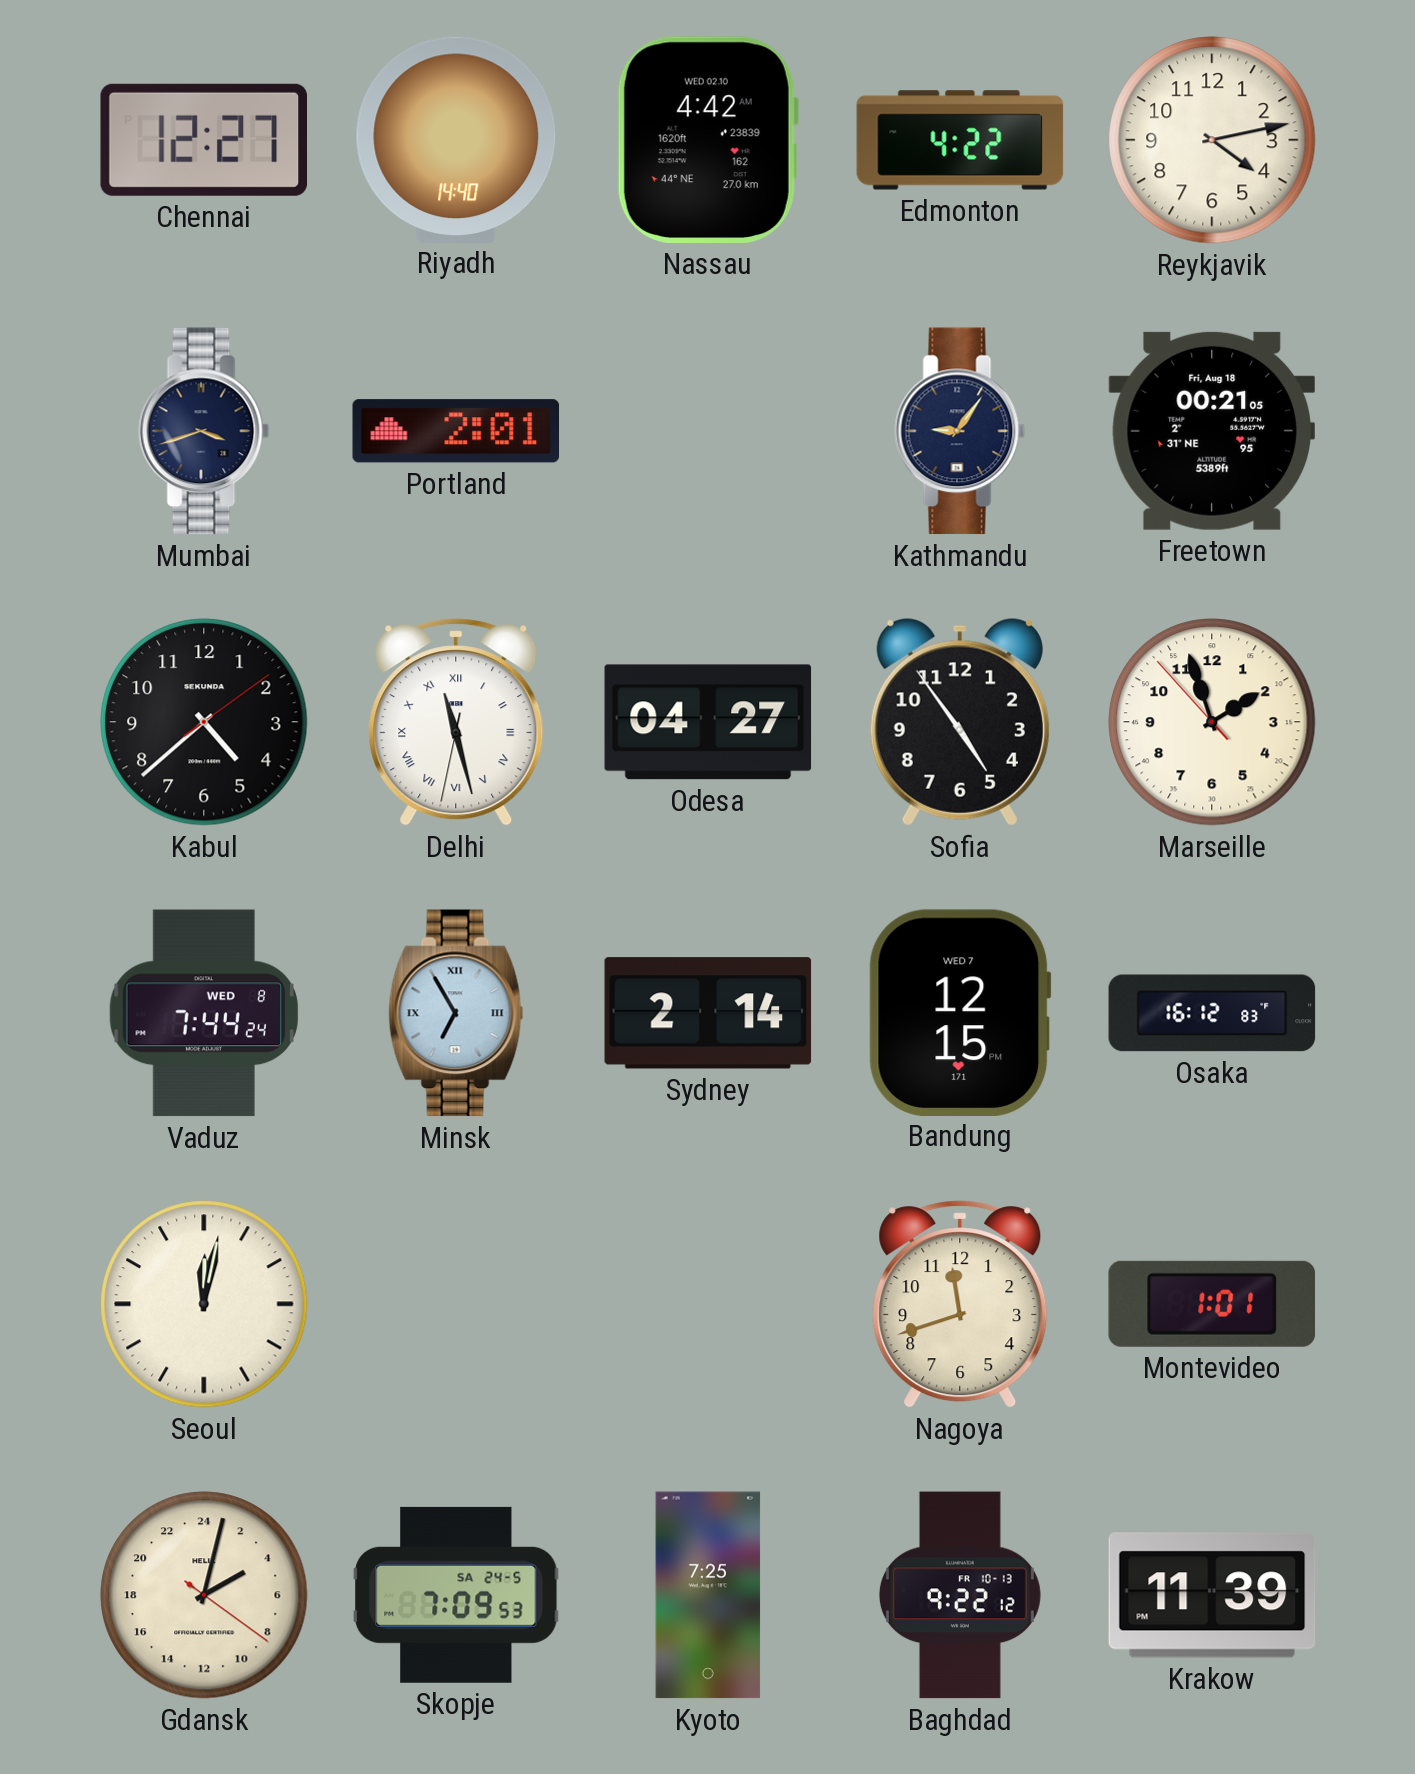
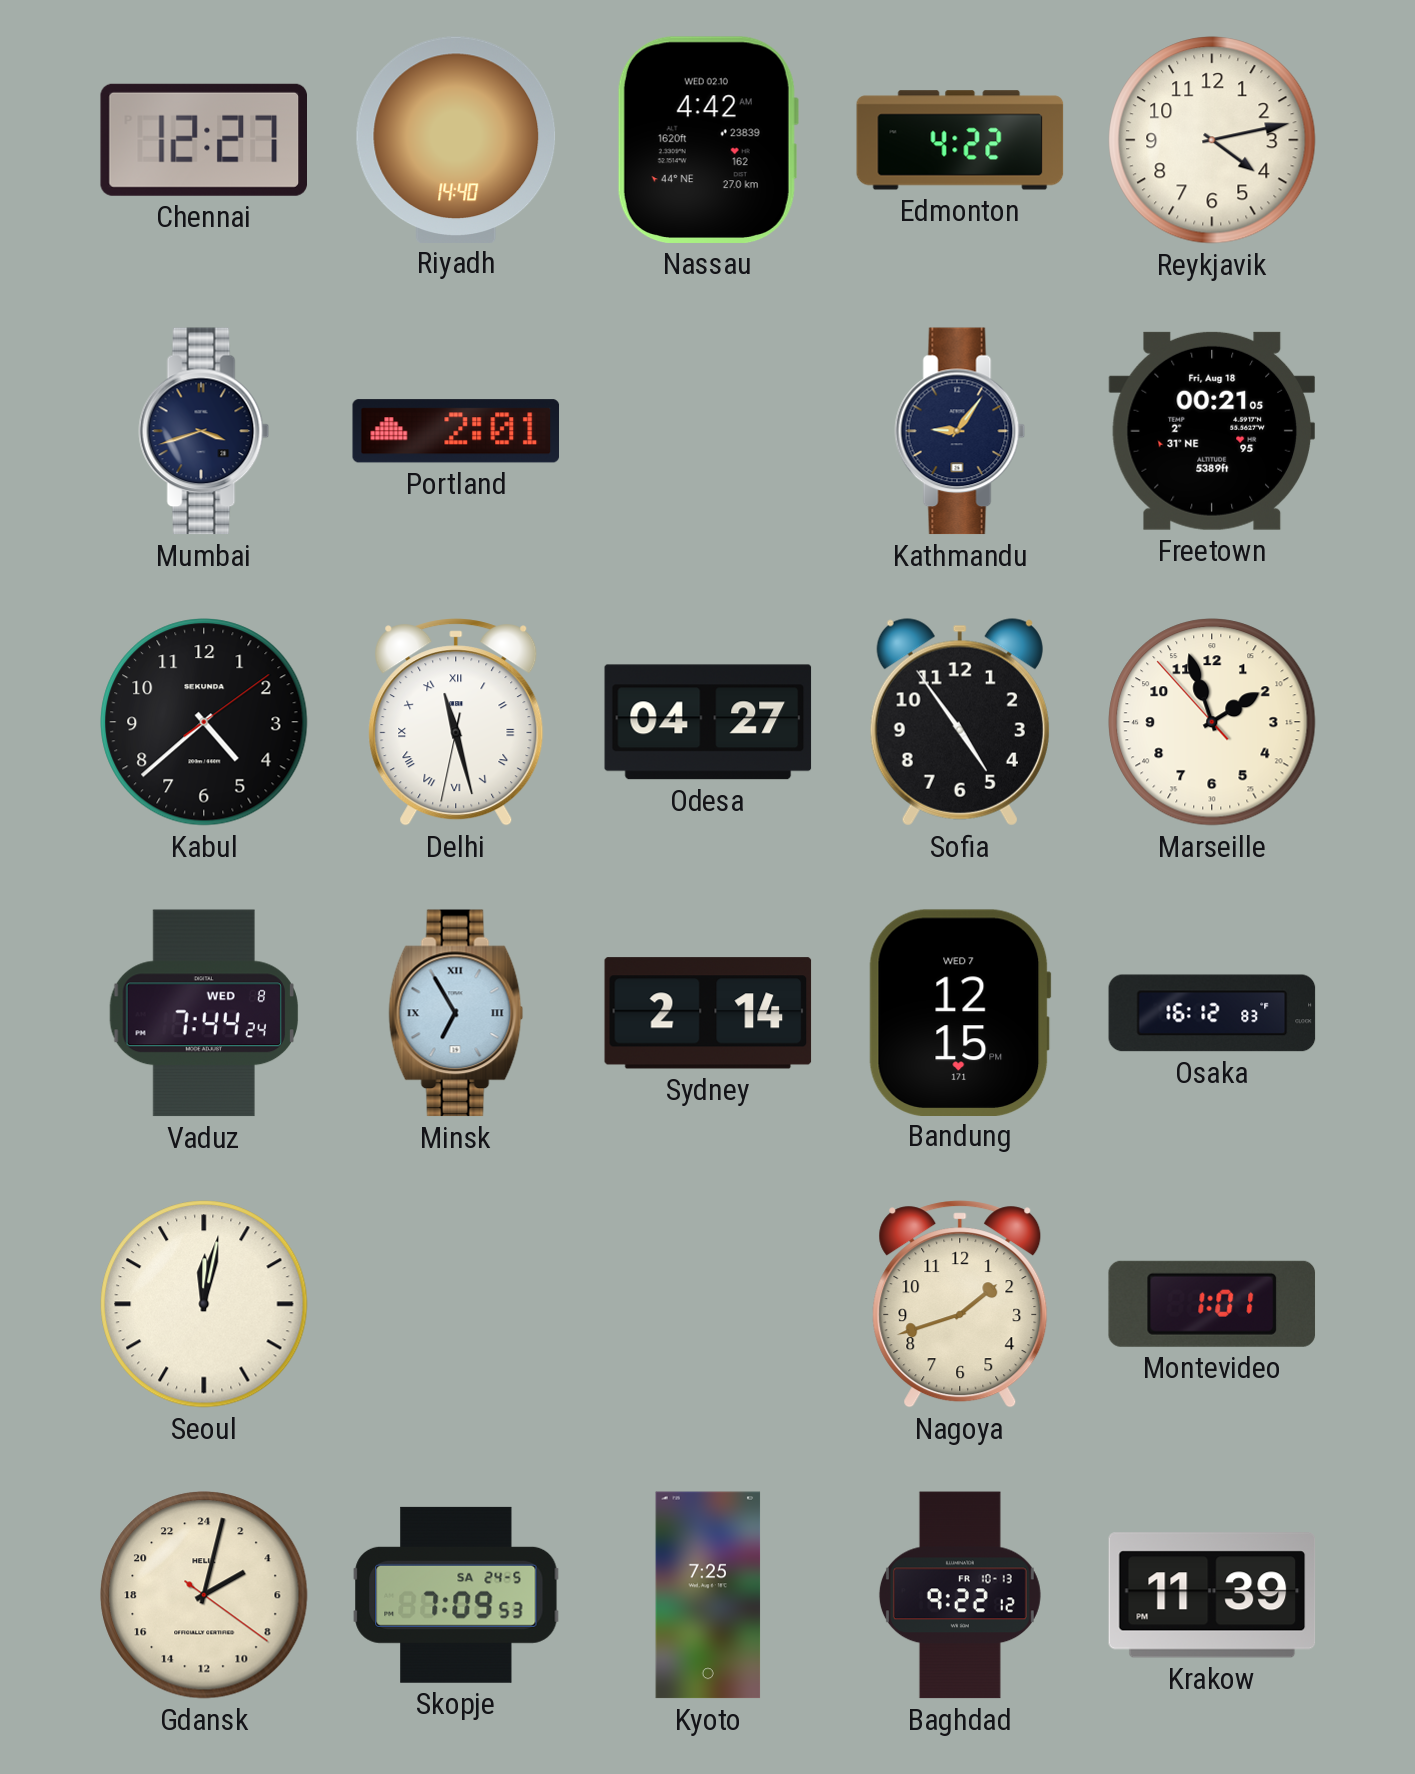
Nagoya: 11:42 -> 1:42 (960, 1304)
